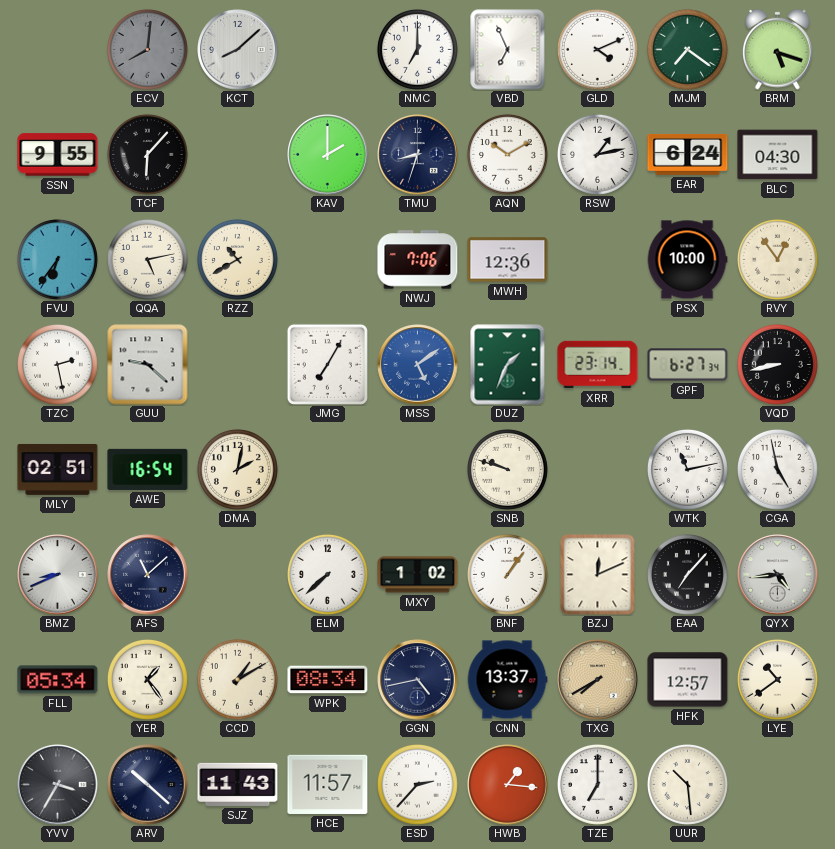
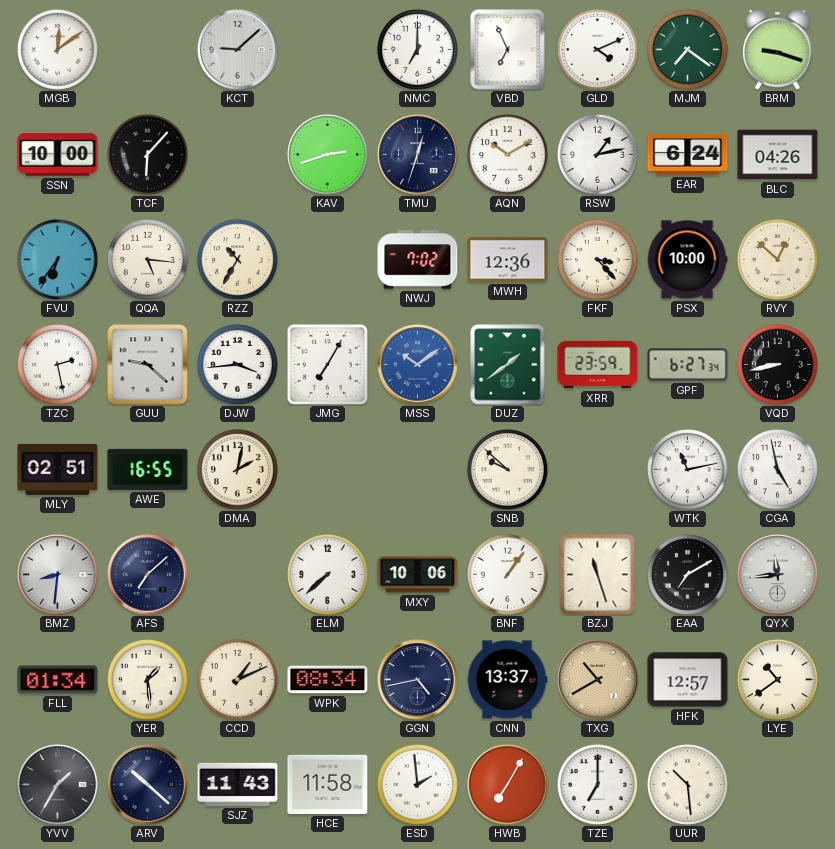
MGB: none -> 12:09 (57, 49)
ECV: 8:01 -> none (147, 49)
KCT: 8:08 -> 9:08 (238, 50)
BRM: 5:18 -> 9:18 (778, 49)
SSN: 9:55 -> 10:00 (58, 155)
KAV: 2:00 -> 2:42 (328, 155)
TMU: 8:33 -> 12:33 (418, 155)
BLC: 04:30 -> 04:26 (778, 155)
QQA: 5:13 -> 5:16 (147, 259)
RZZ: 10:40 -> 10:35 (237, 259)
NWJ: 7:06 -> 7:02 (418, 260)
FKF: none -> 3:23 (597, 259)
RVY: 12:54 -> 12:52 (777, 259)
DJW: none -> 3:44 (237, 364)
MSS: 5:09 -> 10:09 (418, 365)
DUZ: 1:34 -> 1:39 (508, 365)
XRR: 23:14 -> 23:59 (598, 365)
AWE: 16:54 -> 16:55 (148, 469)
SNB: 9:48 -> 9:52 (507, 469)
BMZ: 8:41 -> 8:31 (58, 575)
AFS: 11:08 -> 7:08 (148, 575)
MXY: 1:02 -> 10:06 (418, 575)
BZJ: 12:11 -> 11:27 (598, 575)
EAA: 7:07 -> 7:10 (687, 574)
QYX: 4:44 -> 11:44 (778, 575)
FLL: 05:34 -> 01:34 (58, 680)
YER: 1:24 -> 1:29 (147, 679)
CCD: 1:10 -> 1:11 (237, 679)
TXG: 7:40 -> 10:40 (598, 680)
YVV: 3:35 -> 1:35 (58, 785)
HCE: 11:57 -> 11:58 (328, 784)
ESD: 2:37 -> 1:59 (417, 784)
HWB: 1:16 -> 7:05 (508, 785)
